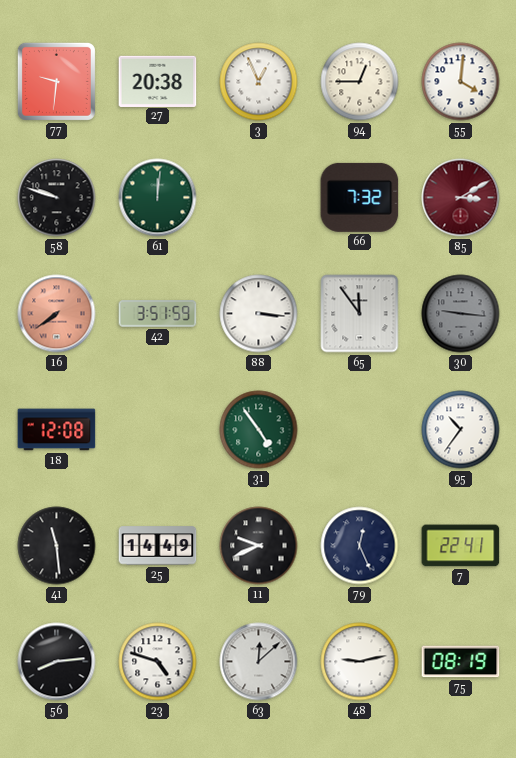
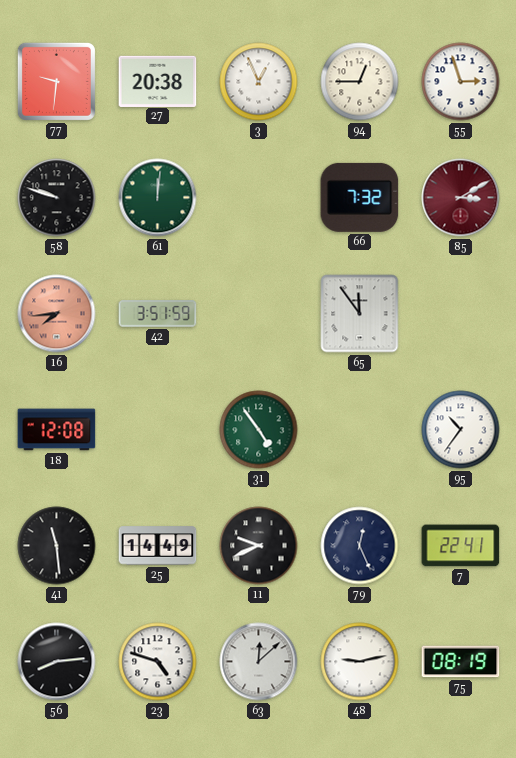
55: 4:01 -> 2:57 (461, 82)
16: 7:39 -> 7:44 (57, 314)
88: 3:16 -> none (259, 314)
30: 9:16 -> none (461, 314)
